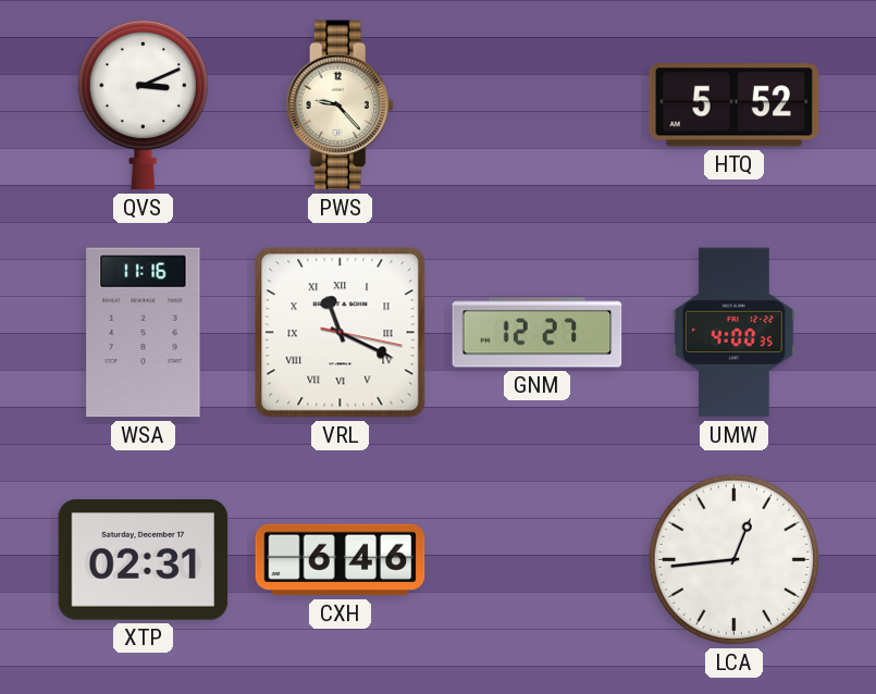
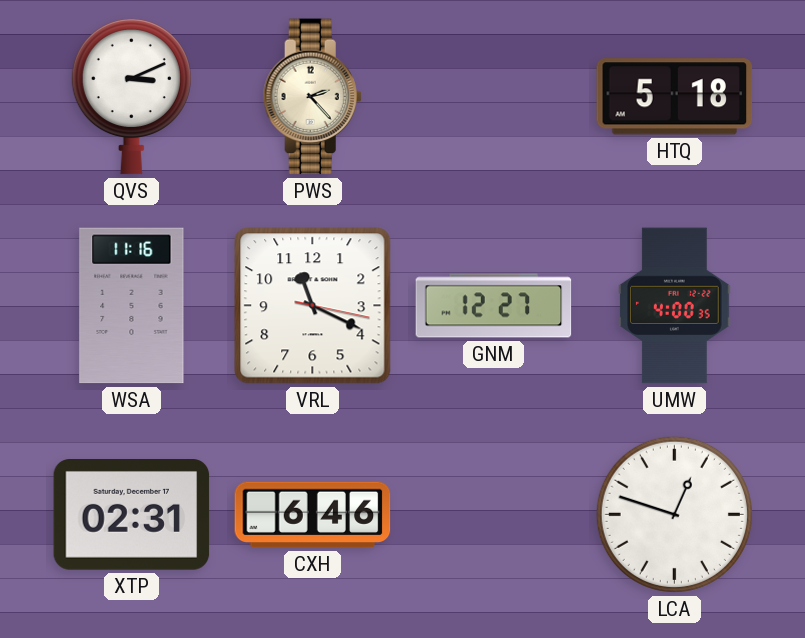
PWS: 9:23 -> 2:23 (312, 97)
HTQ: 5:52 -> 5:18 (675, 97)
VRL numerals: Roman -> Arabic (313, 306)
LCA: 12:44 -> 12:48 (674, 514)
